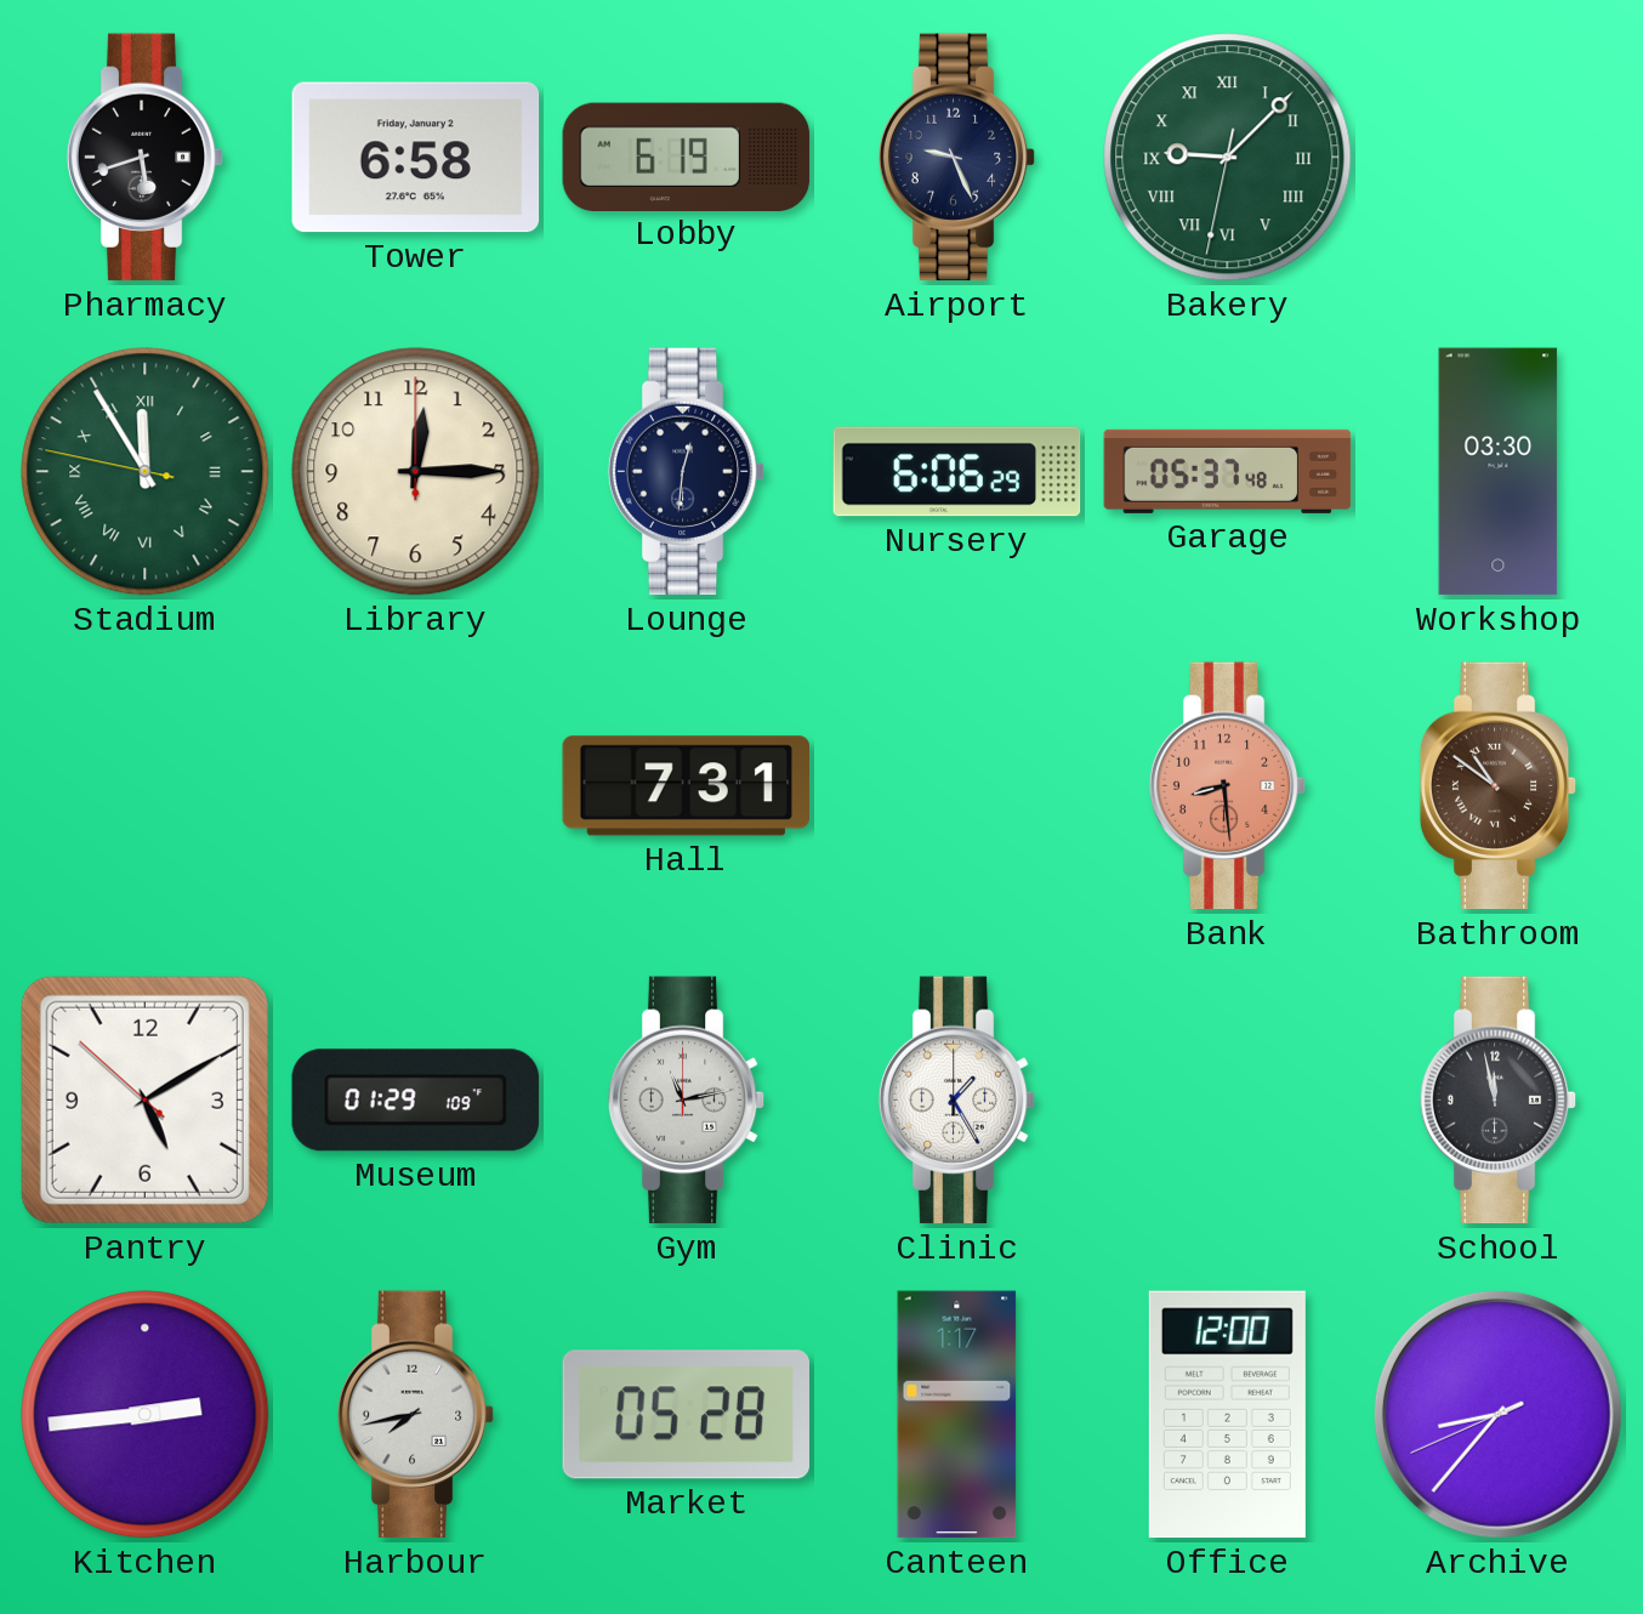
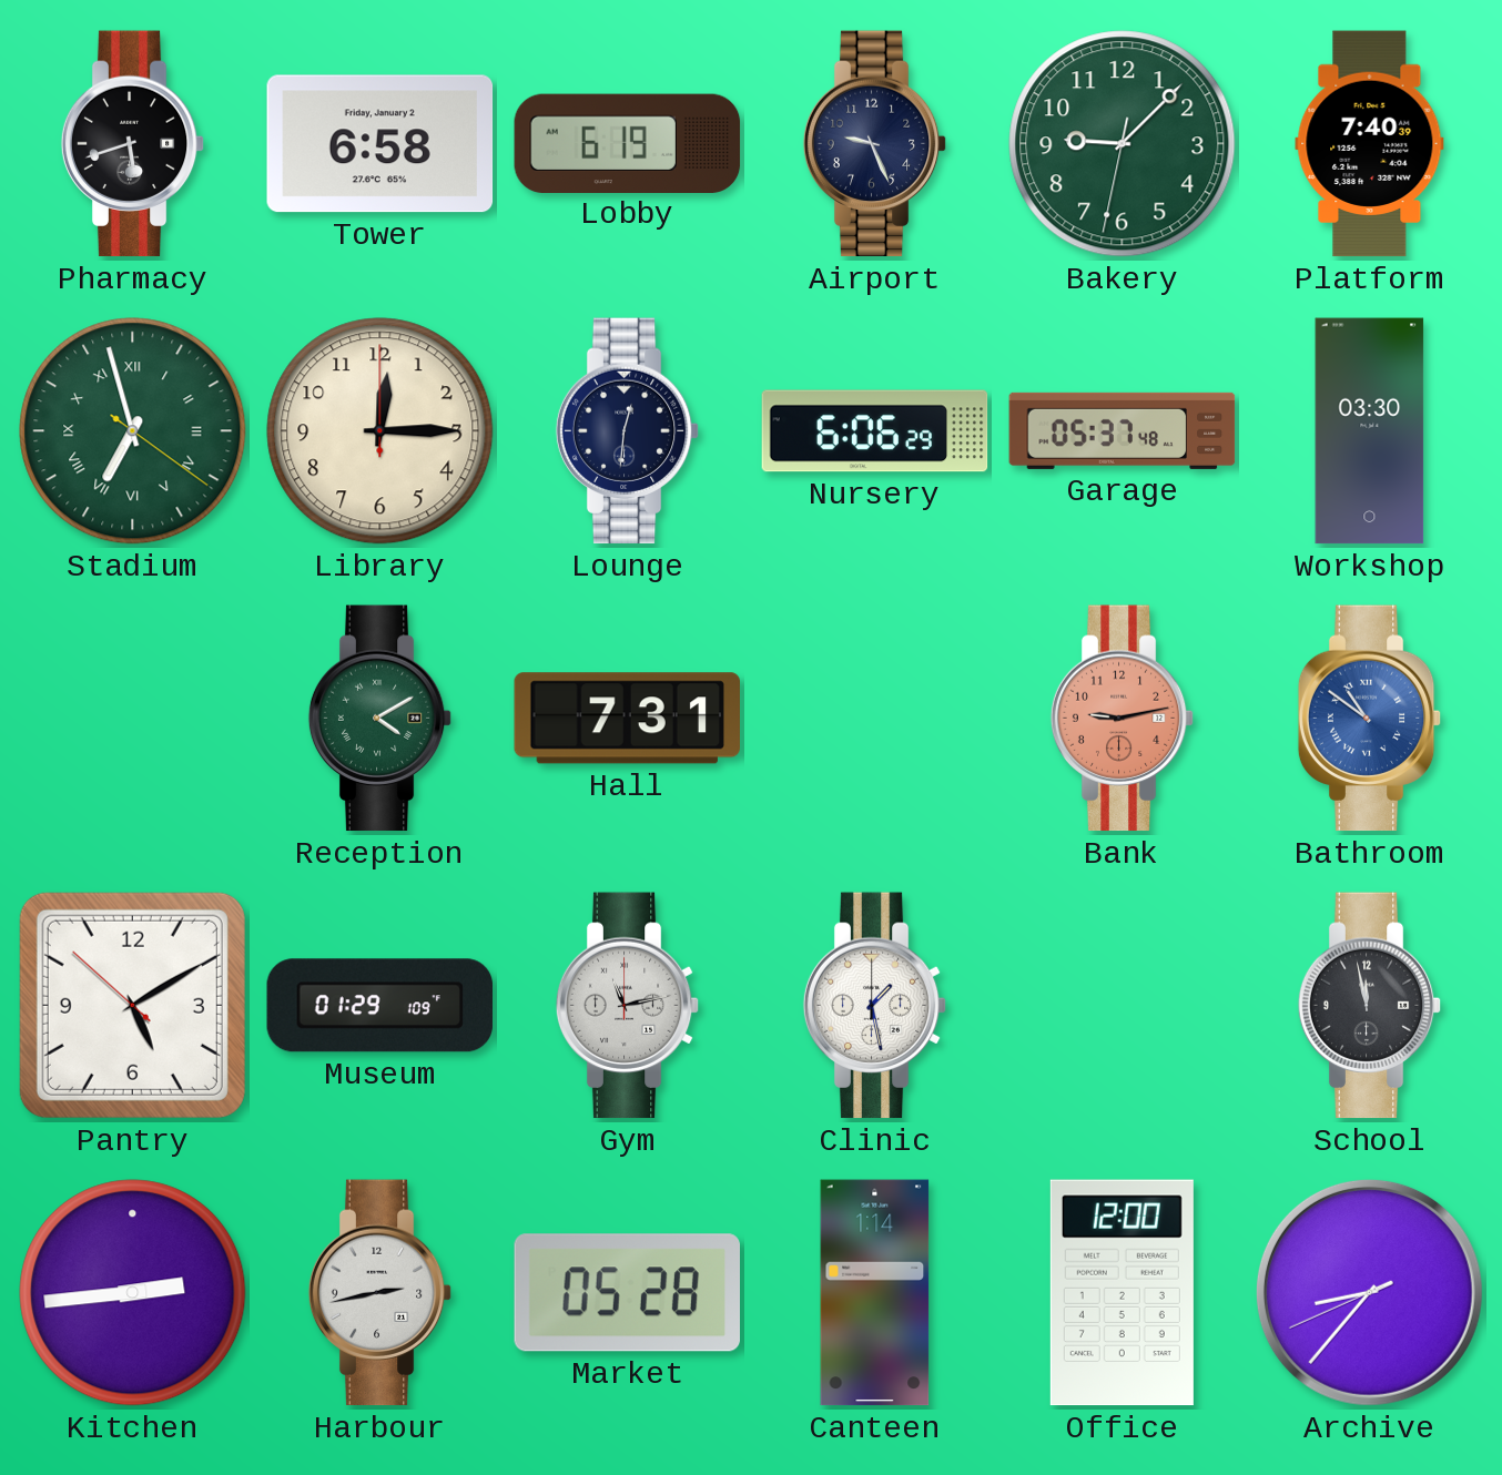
Bakery numerals: Roman -> Arabic (1123, 144)
Platform: none -> 7:40 (1370, 144)
Stadium: 11:54 -> 6:57 (133, 431)
Reception: none -> 4:10 (380, 719)
Bank: 8:29 -> 9:13 (1123, 719)
Bathroom dial: brown -> blue (1370, 719)
Clinic: 1:25 -> 1:28 (875, 1006)
Harbour: 7:43 -> 2:43 (380, 1293)
Canteen: 1:17 -> 1:14 (875, 1293)
